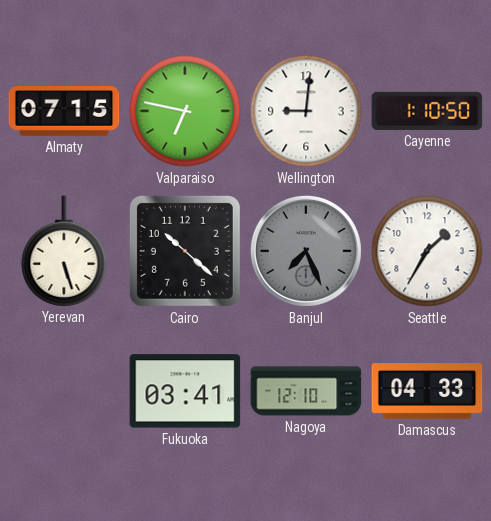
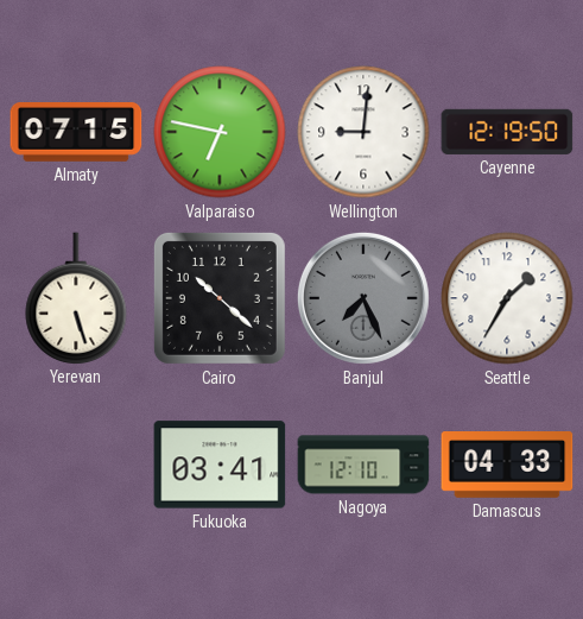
Cayenne: 1:10 -> 12:19 (507, 132)
